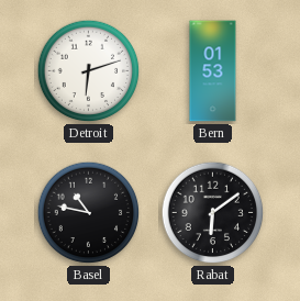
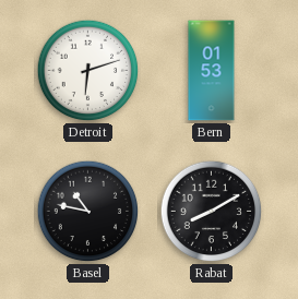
Rabat: 6:09 -> 8:10 (212, 212)
